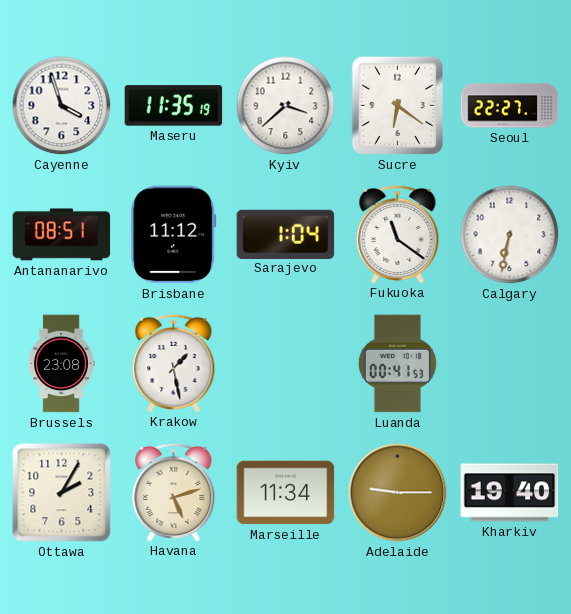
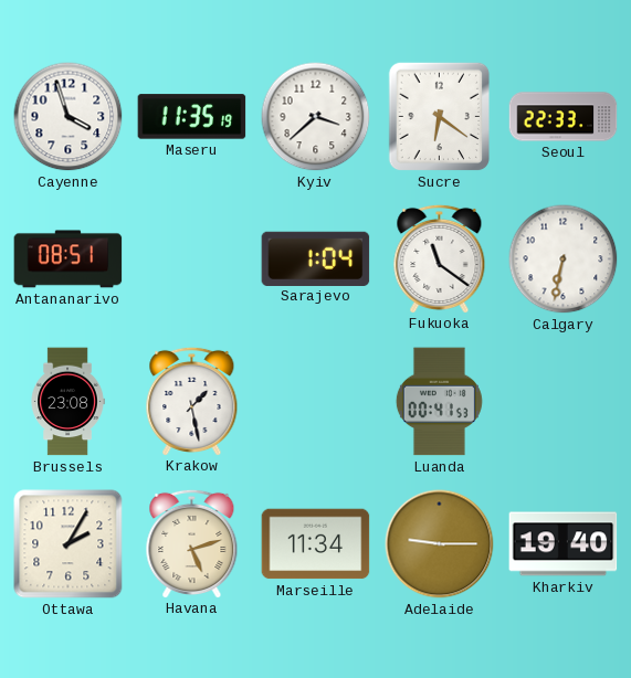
Seoul: 22:27 -> 22:33 (564, 117)
Brisbane: 11:12 -> none (174, 235)
